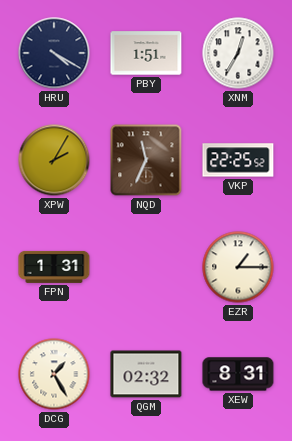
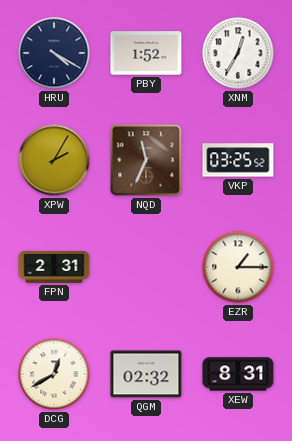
PBY: 1:51 -> 1:52 (146, 53)
VKP: 22:25 -> 03:25 (238, 160)
FPN: 1:31 -> 2:31 (54, 267)
DCG: 1:25 -> 12:40 (54, 374)
